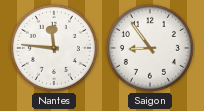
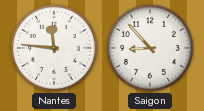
Saigon: 8:54 -> 8:53 (150, 48)
